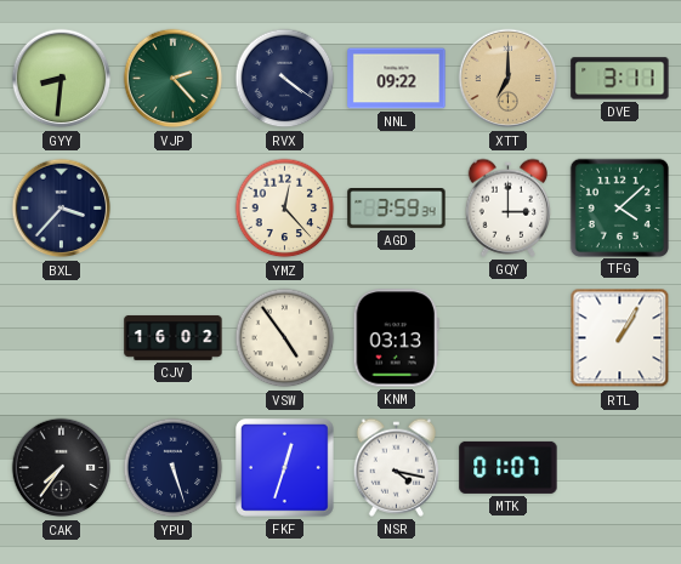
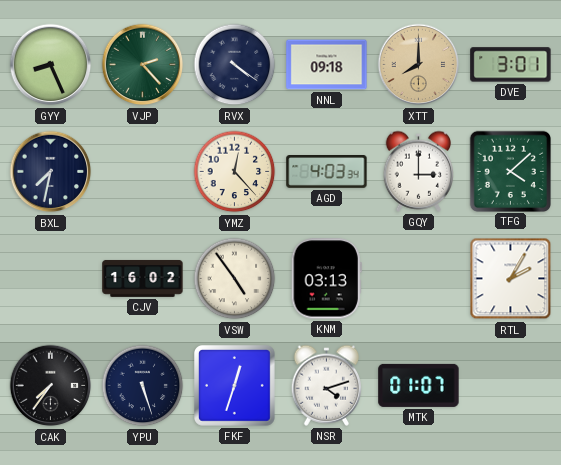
GYY: 8:31 -> 8:26 (51, 65)
NNL: 09:22 -> 09:18 (327, 65)
XTT: 7:00 -> 8:00 (419, 65)
DVE: 3:11 -> 3:01 (511, 65)
BXL: 3:37 -> 7:32 (51, 172)
AGD: 3:59 -> 4:03 (327, 172)
RTL: 1:05 -> 2:05 (511, 279)
NSR: 4:17 -> 4:12 (327, 385)
